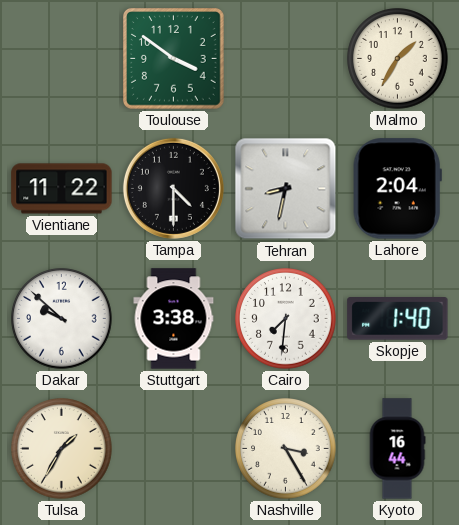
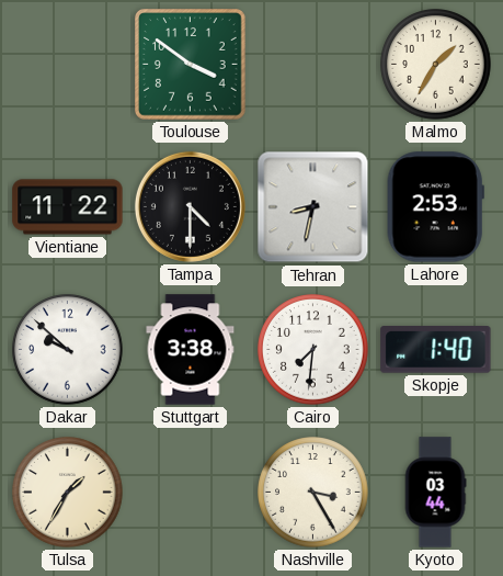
Lahore: 2:04 -> 2:53 (435, 207)
Kyoto: 16:44 -> 03:44 (435, 493)
